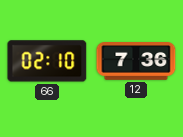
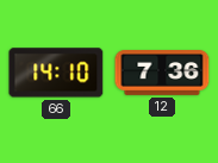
66: 02:10 -> 14:10 (56, 73)
